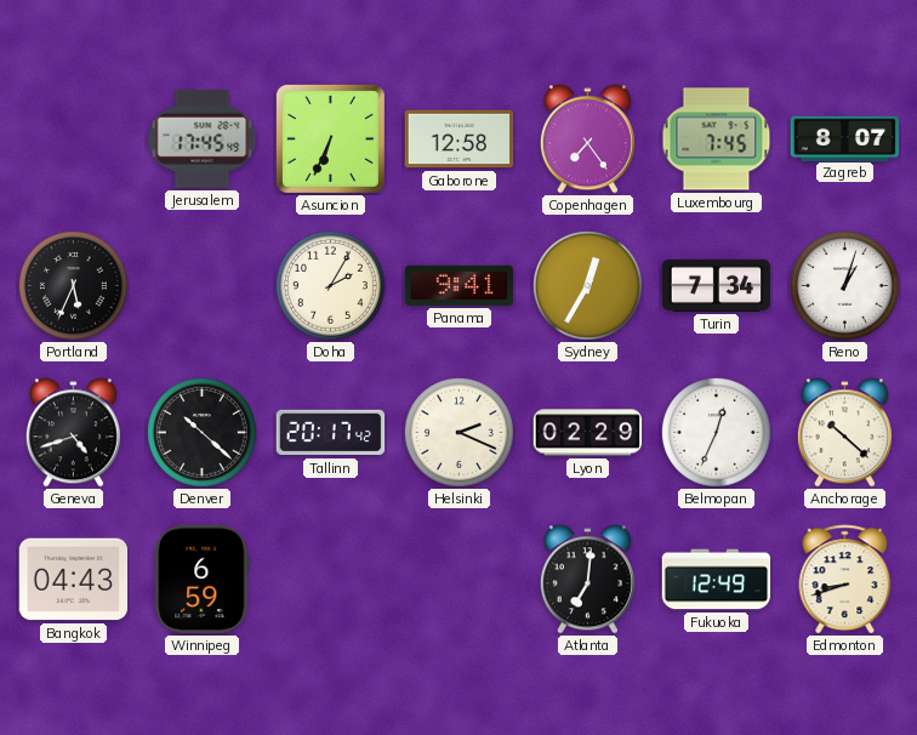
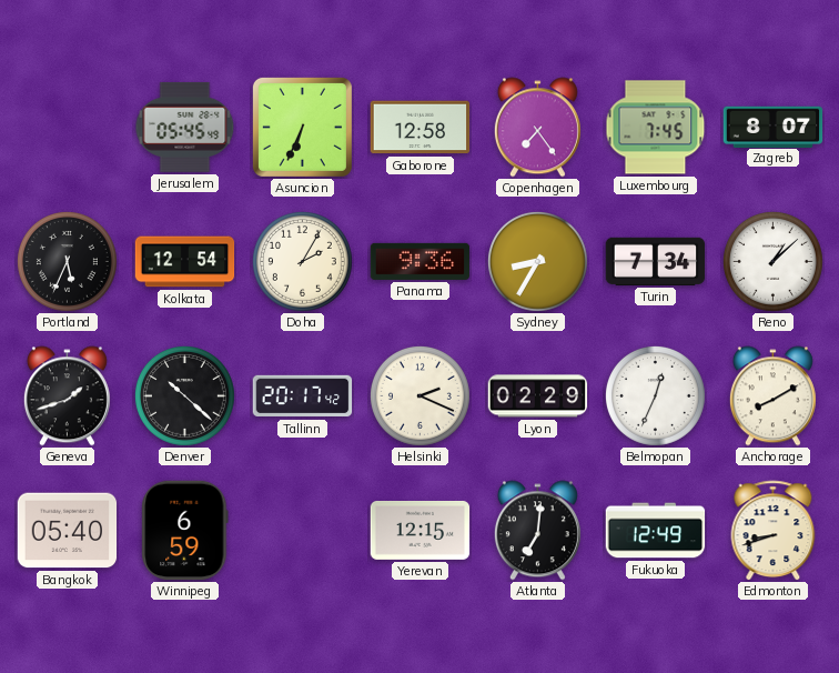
Jerusalem: 17:45 -> 05:45 (185, 127)
Kolkata: none -> 12:54 (185, 262)
Panama: 9:41 -> 9:36 (421, 261)
Sydney: 12:35 -> 8:35 (537, 261)
Reno: 1:03 -> 1:08 (772, 261)
Geneva: 4:42 -> 1:42 (67, 396)
Anchorage: 10:22 -> 8:10 (772, 396)
Bangkok: 04:43 -> 05:40 (68, 531)
Yerevan: none -> 12:15 (421, 530)
